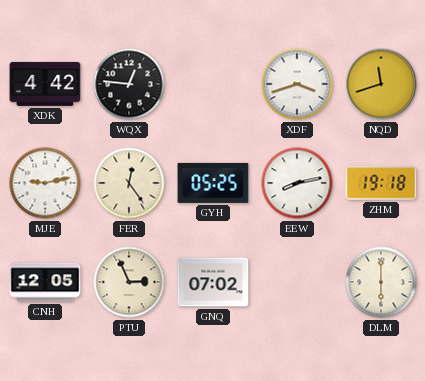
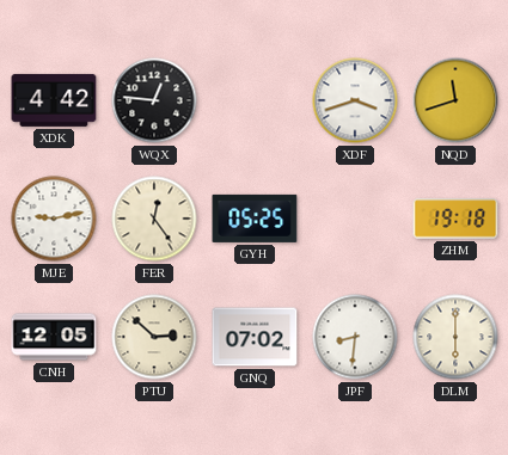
EEW: 8:13 -> none (297, 183)
PTU: 2:56 -> 2:52 (154, 337)
JPF: none -> 8:31 (355, 337)
